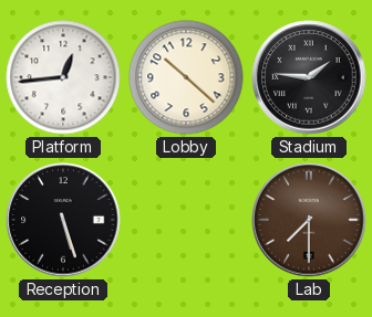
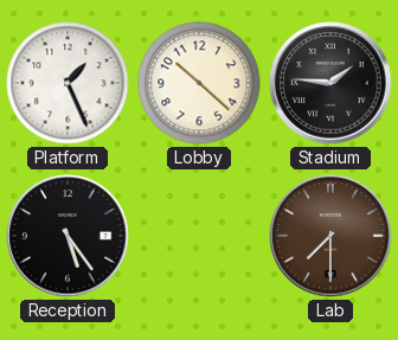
Platform: 12:44 -> 1:26 (68, 83)
Reception: 5:27 -> 5:24 (68, 236)
